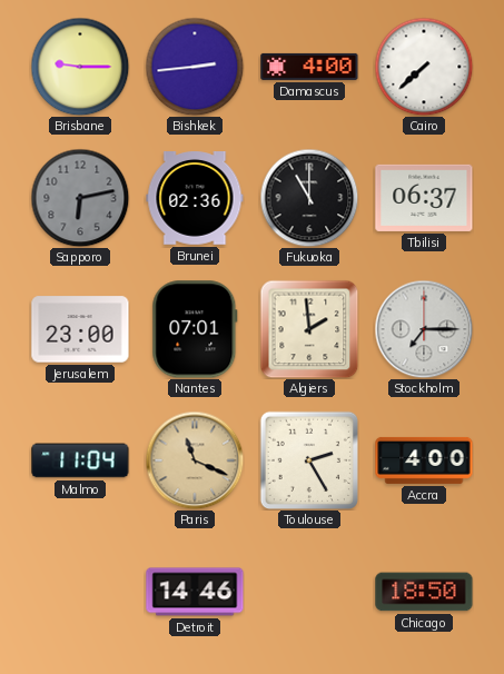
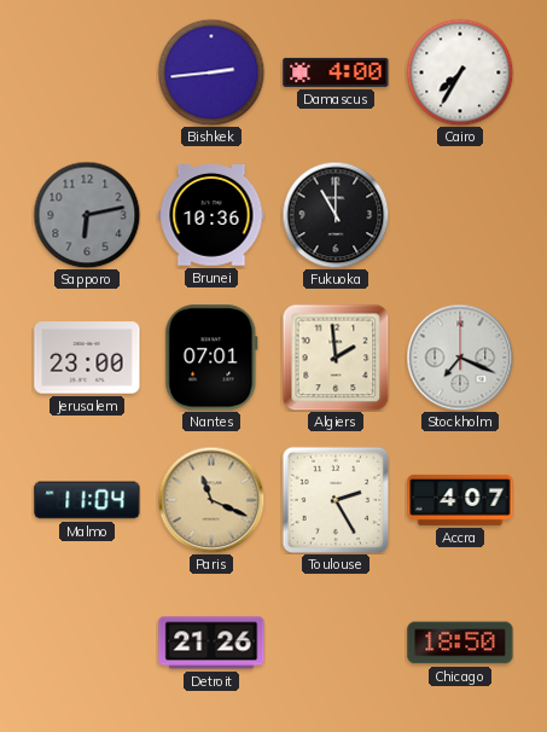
Brisbane: 9:15 -> none (80, 67)
Cairo: 7:38 -> 7:35 (460, 72)
Brunei: 02:36 -> 10:36 (211, 216)
Tbilisi: 06:37 -> none (424, 198)
Stockholm: 7:15 -> 7:19 (460, 358)
Accra: 4:00 -> 4:07 (460, 500)
Detroit: 14:46 -> 21:26 (211, 643)
